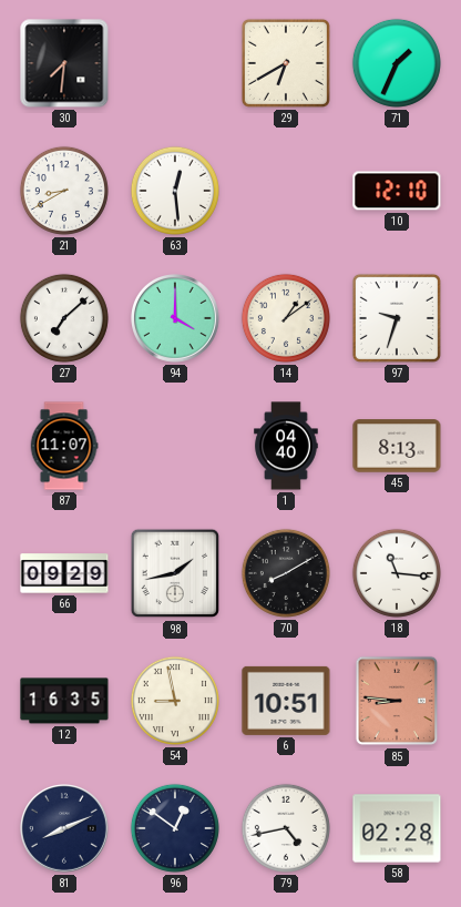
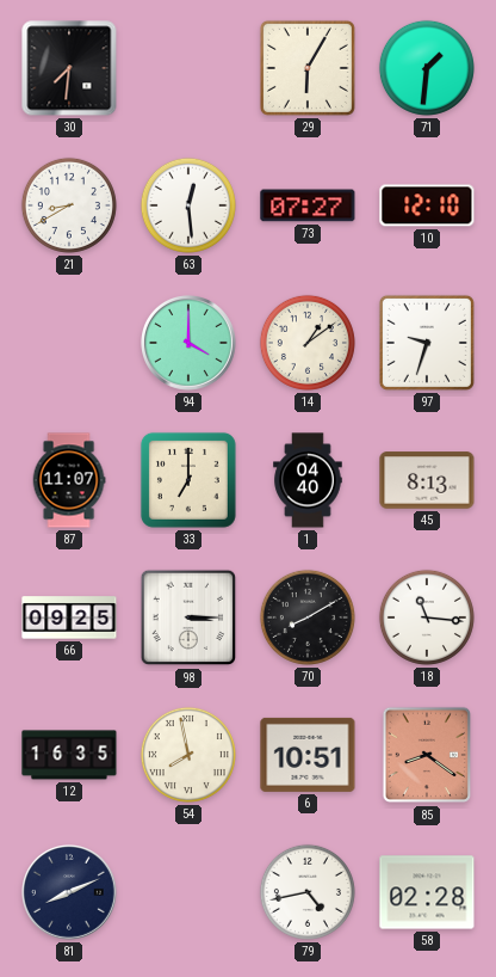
29: 6:40 -> 6:05 (308, 68)
71: 1:34 -> 1:31 (427, 68)
73: none -> 07:27 (308, 205)
27: 7:08 -> none (64, 318)
33: none -> 7:00 (188, 480)
66: 09:29 -> 09:25 (69, 617)
98: 1:43 -> 3:15 (188, 617)
54: 8:58 -> 7:58 (188, 755)
85: 8:46 -> 8:21 (426, 755)
96: 12:51 -> none (175, 828)
